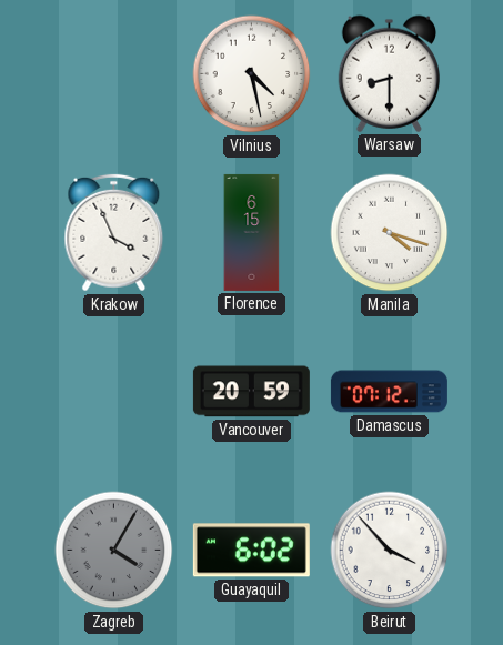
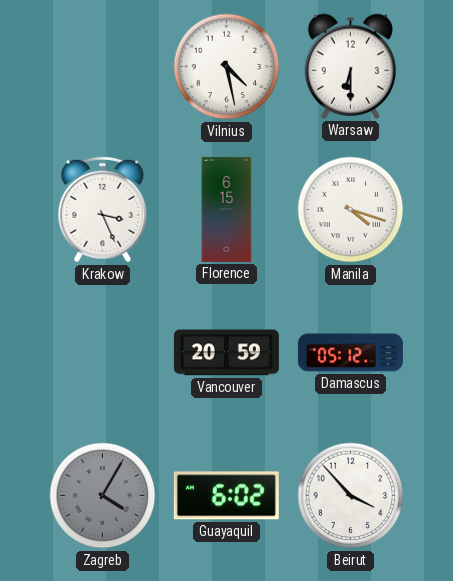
Warsaw: 8:30 -> 6:30 (350, 66)
Krakow: 3:56 -> 3:26 (103, 210)
Damascus: 07:12 -> 05:12 (350, 353)
